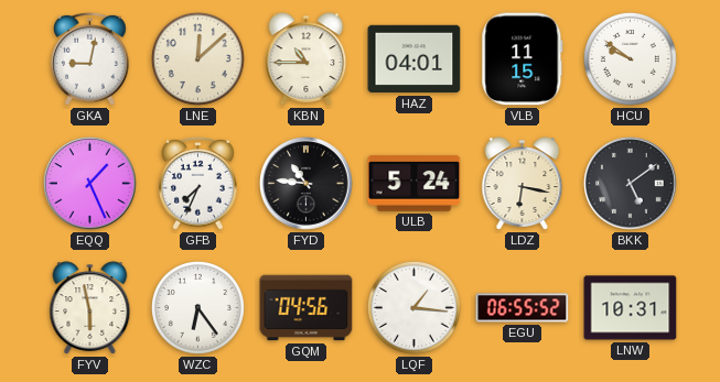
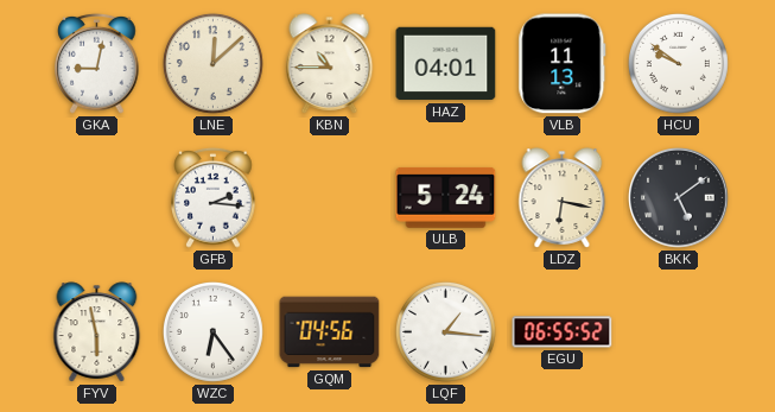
VLB: 11:15 -> 11:13 (563, 64)
EQQ: 1:26 -> none (90, 184)
GFB: 7:34 -> 2:16 (214, 197)
FYD: 10:46 -> none (307, 184)
LNW: 10:31 -> none (631, 308)
